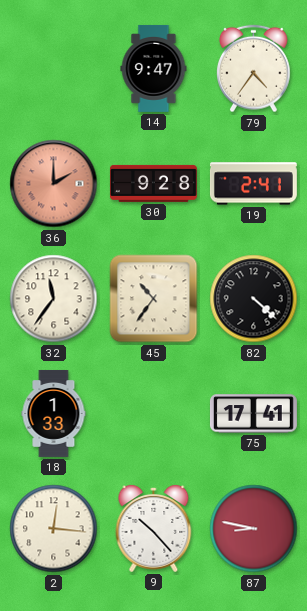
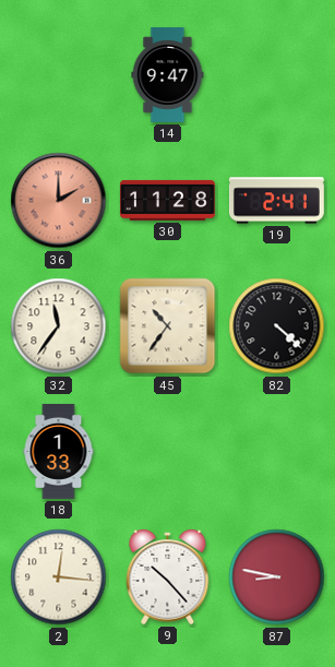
79: 4:36 -> none (254, 69)
30: 9:28 -> 11:28 (167, 200)
75: 17:41 -> none (253, 414)
